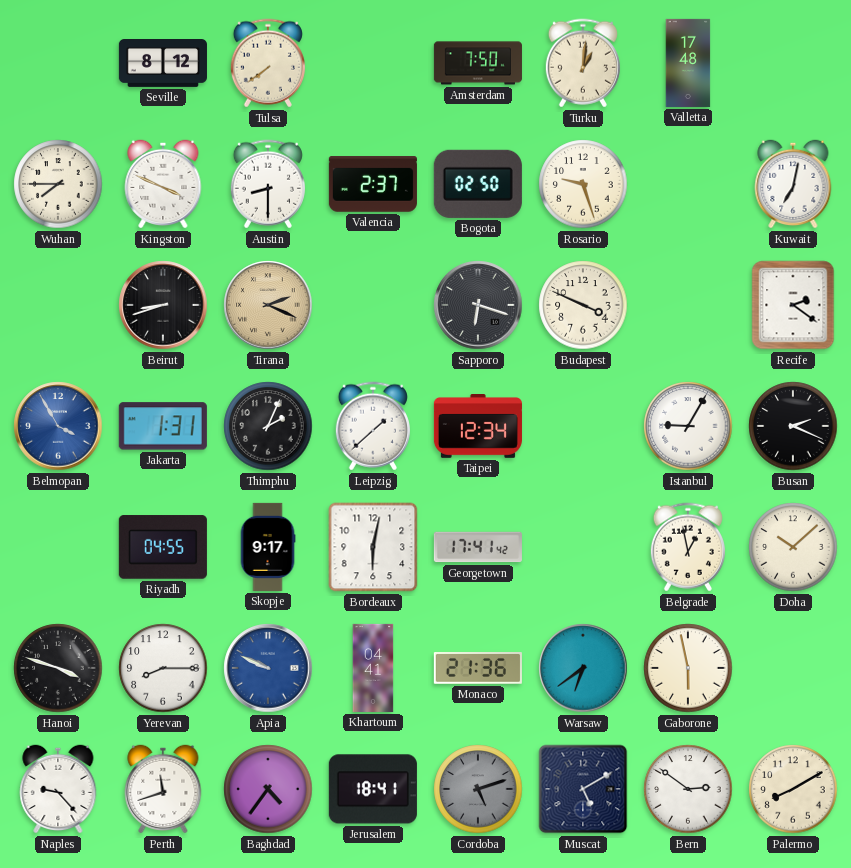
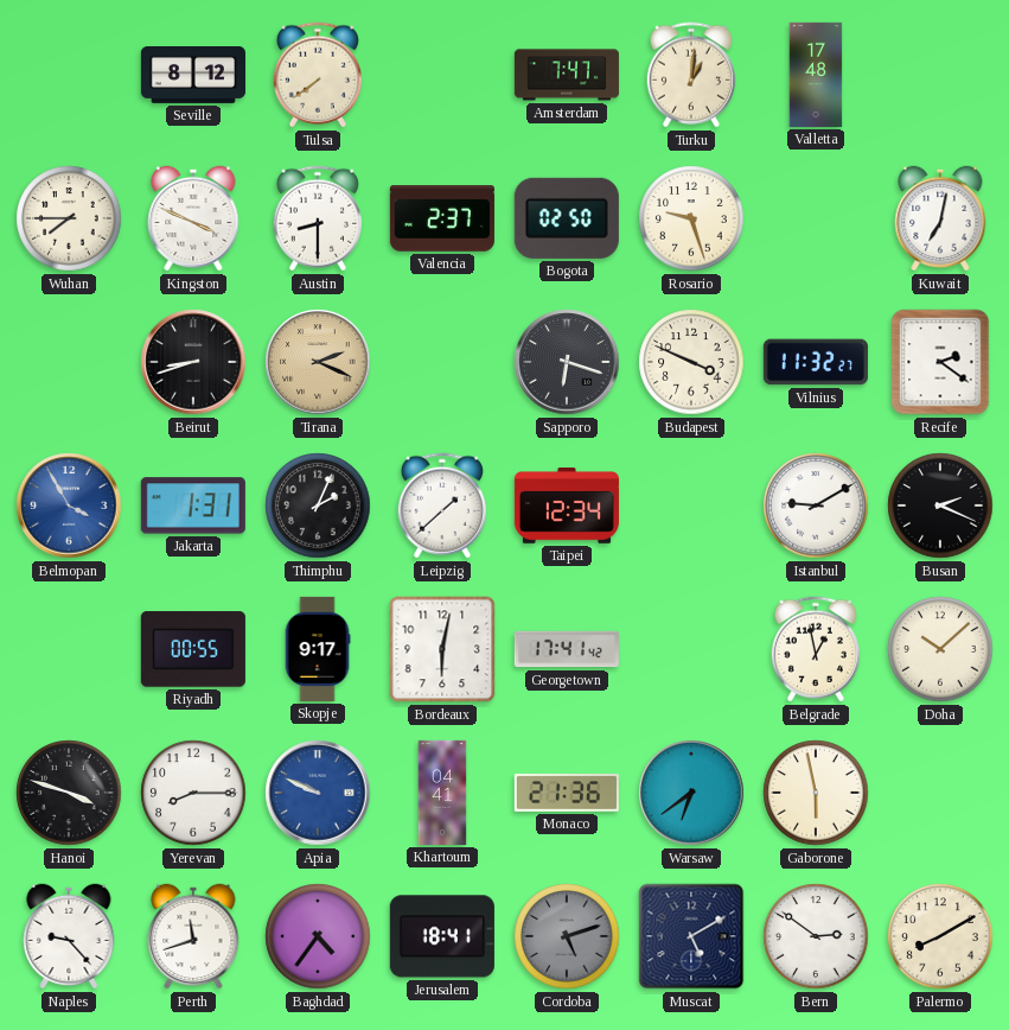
Amsterdam: 7:50 -> 7:47 (567, 75)
Vilnius: none -> 11:32 (816, 362)
Istanbul: 9:05 -> 9:10 (816, 506)
Riyadh: 04:55 -> 00:55 (193, 649)
